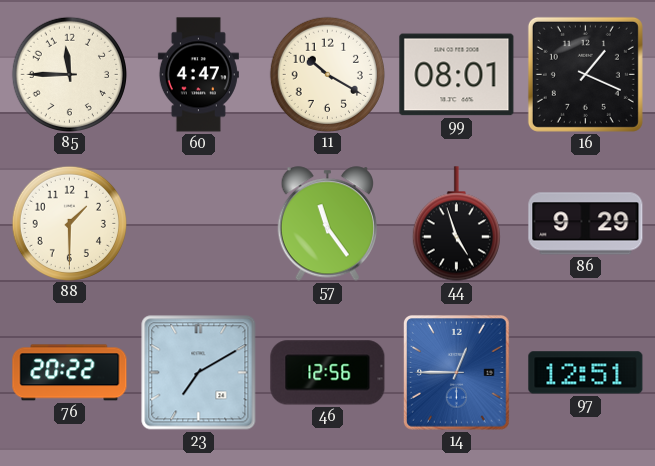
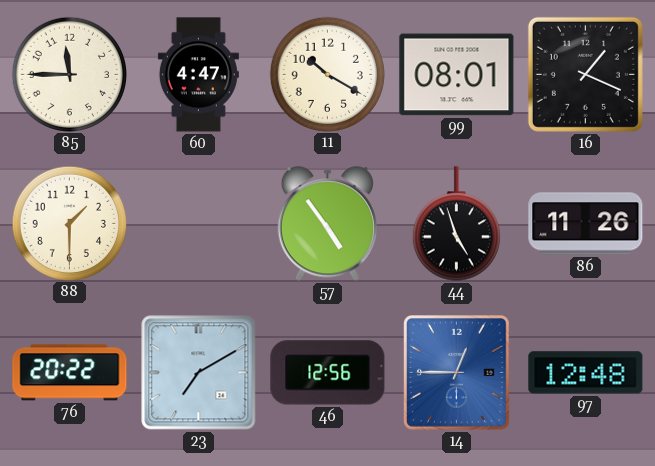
57: 11:24 -> 4:54 (327, 224)
86: 9:29 -> 11:26 (586, 224)
97: 12:51 -> 12:48 (586, 373)
